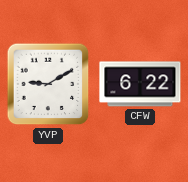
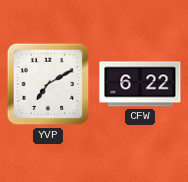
YVP: 9:10 -> 7:10 (48, 84)
